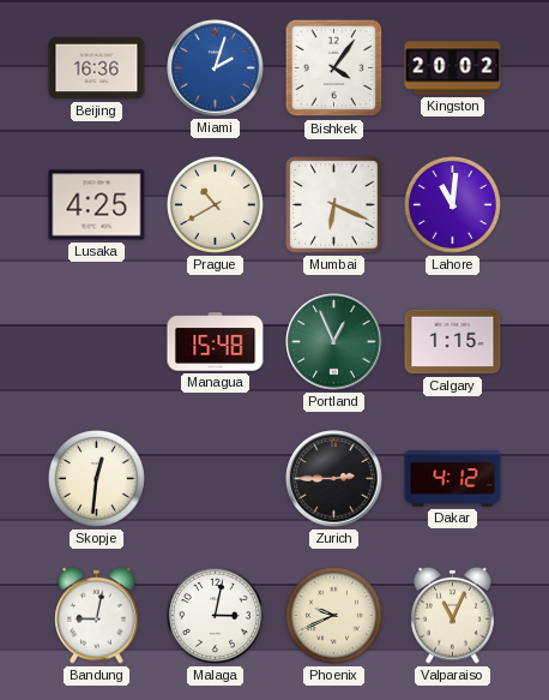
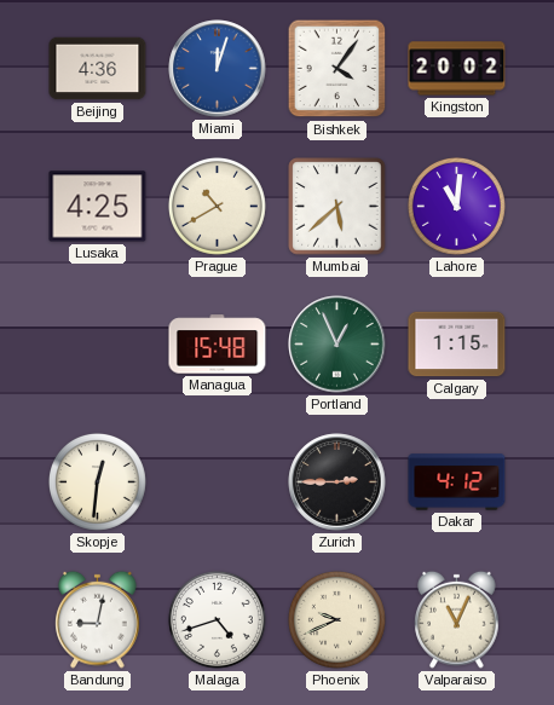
Beijing: 16:36 -> 4:36 (98, 69)
Miami: 2:03 -> 12:03 (218, 69)
Mumbai: 6:19 -> 5:38 (337, 207)
Malaga: 3:02 -> 4:42 (217, 619)
